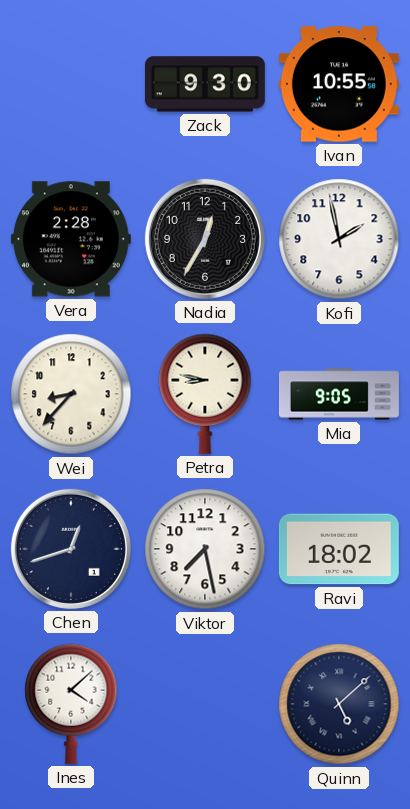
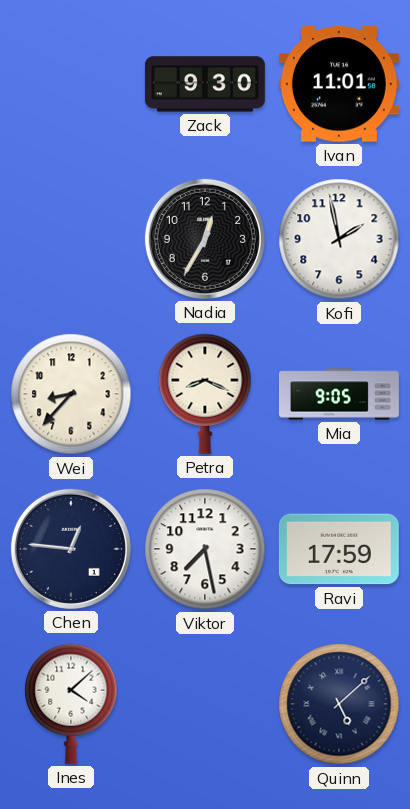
Ivan: 10:55 -> 11:01 (339, 84)
Vera: 2:28 -> none (71, 239)
Petra: 8:47 -> 8:19 (205, 394)
Chen: 12:42 -> 12:46 (71, 549)
Ravi: 18:02 -> 17:59 (339, 549)
